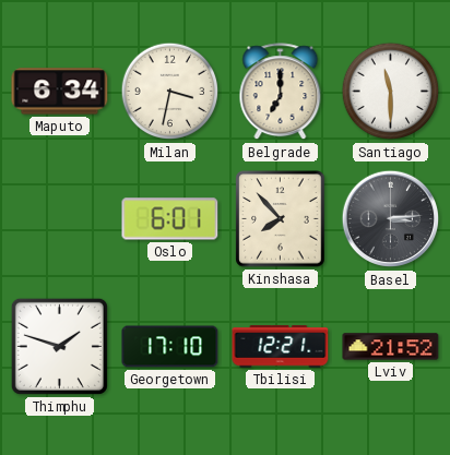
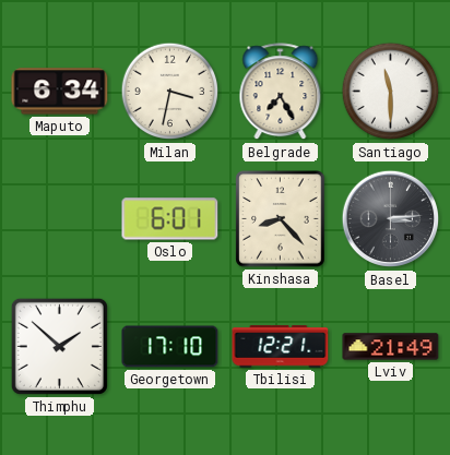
Belgrade: 7:00 -> 7:25 (281, 92)
Kinshasa: 7:53 -> 8:23 (281, 219)
Thimphu: 1:48 -> 1:52 (59, 346)
Lviv: 21:52 -> 21:49 (391, 347)
